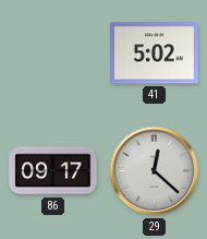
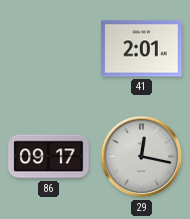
41: 5:02 -> 2:01 (142, 49)
29: 12:22 -> 12:17 (142, 157)
